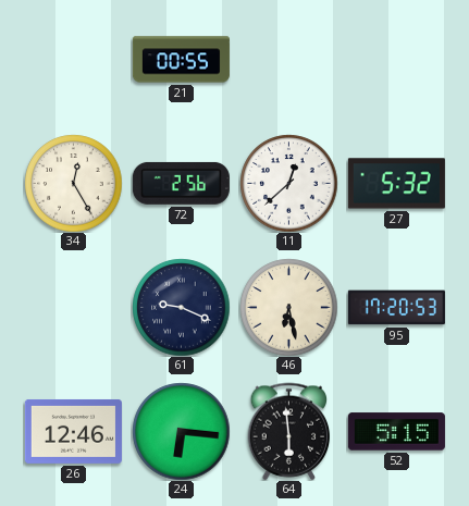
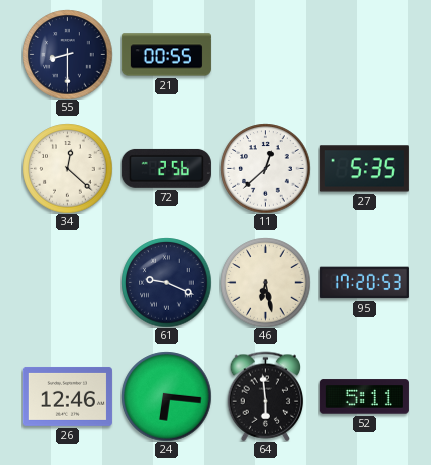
55: none -> 8:30 (67, 54)
34: 12:25 -> 12:22 (67, 168)
27: 5:32 -> 5:35 (364, 169)
52: 5:15 -> 5:11 (364, 397)
